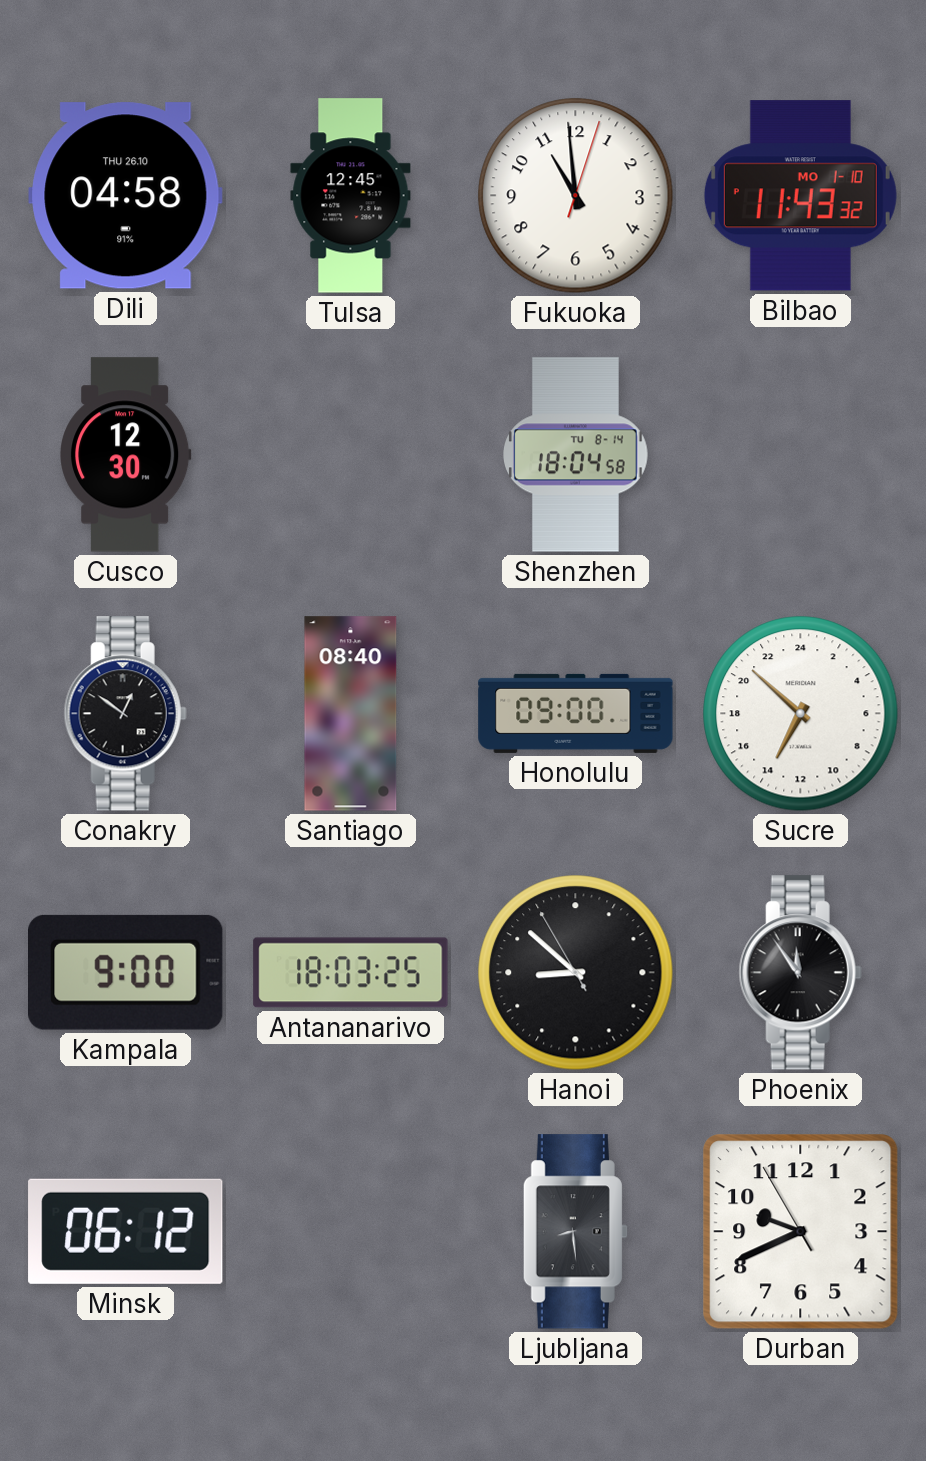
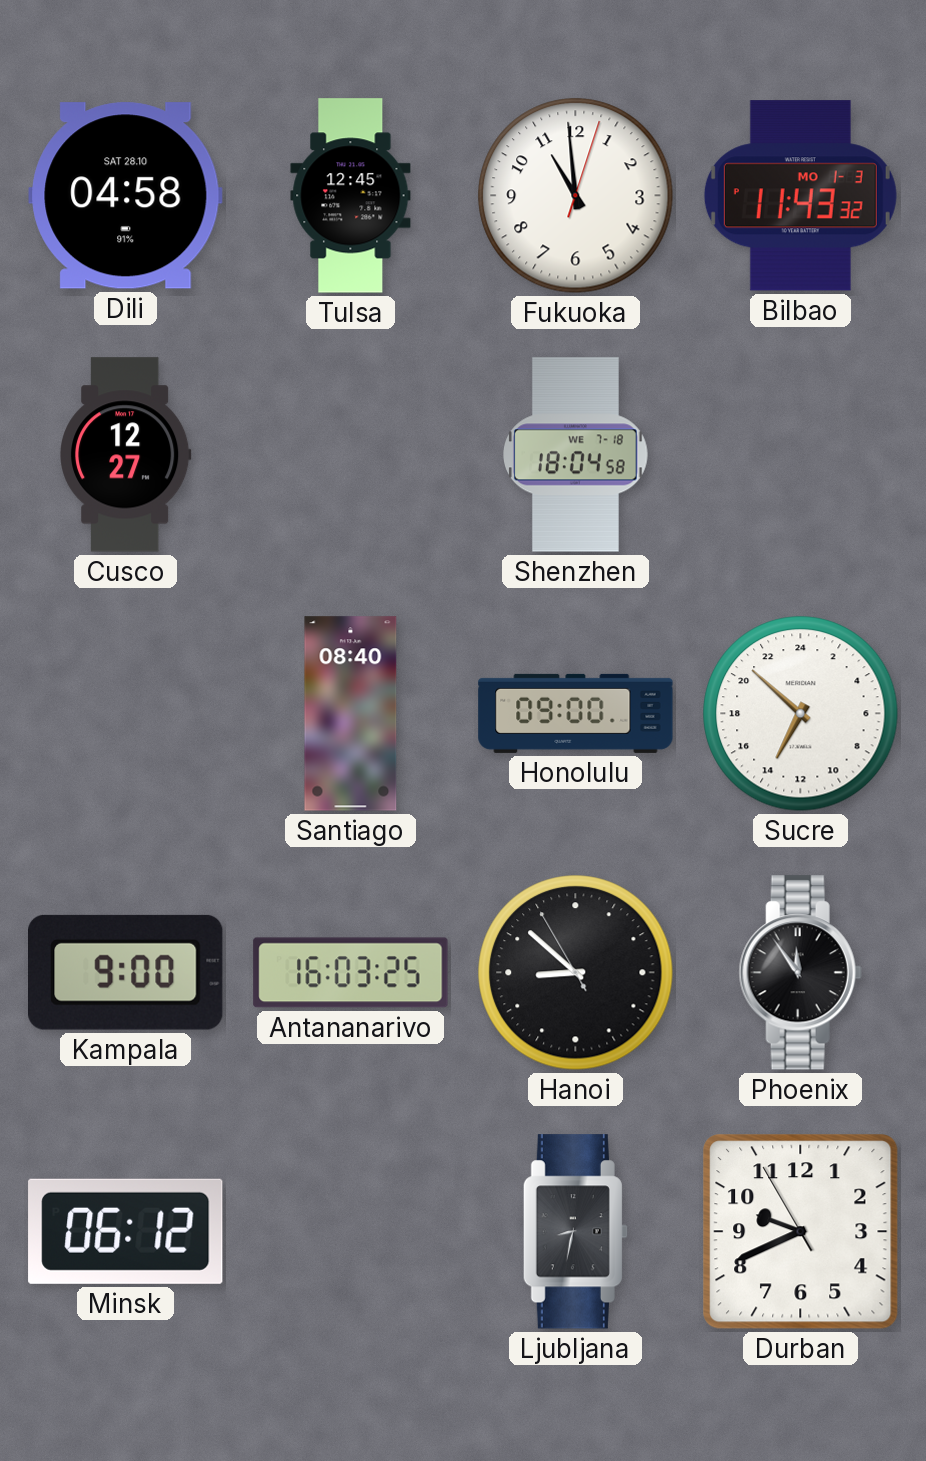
Dili date: THU 26.10 -> SAT 28.10 (126, 196)
Bilbao date: MO 1-10 -> MO 1-3 (800, 196)
Cusco: 12:30 -> 12:27 (126, 455)
Shenzhen date: TU 8-14 -> WE 7-18 (576, 455)
Conakry: 12:51 -> none (125, 714)
Antananarivo: 18:03 -> 16:03 (351, 973)
Ljubljana: 8:29 -> 8:32 (575, 1232)
